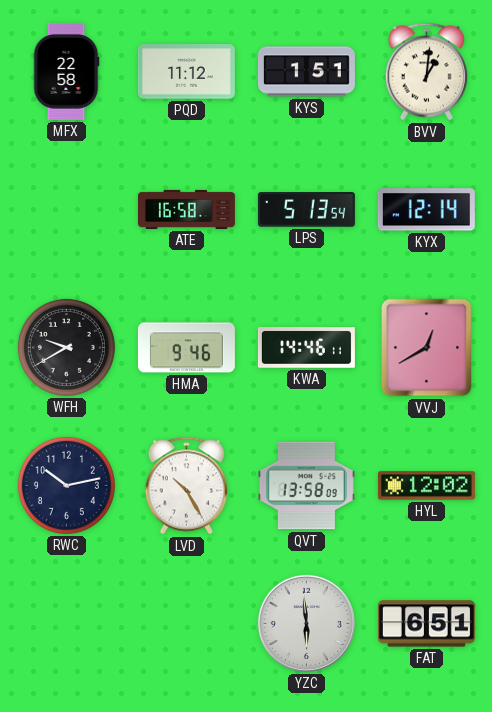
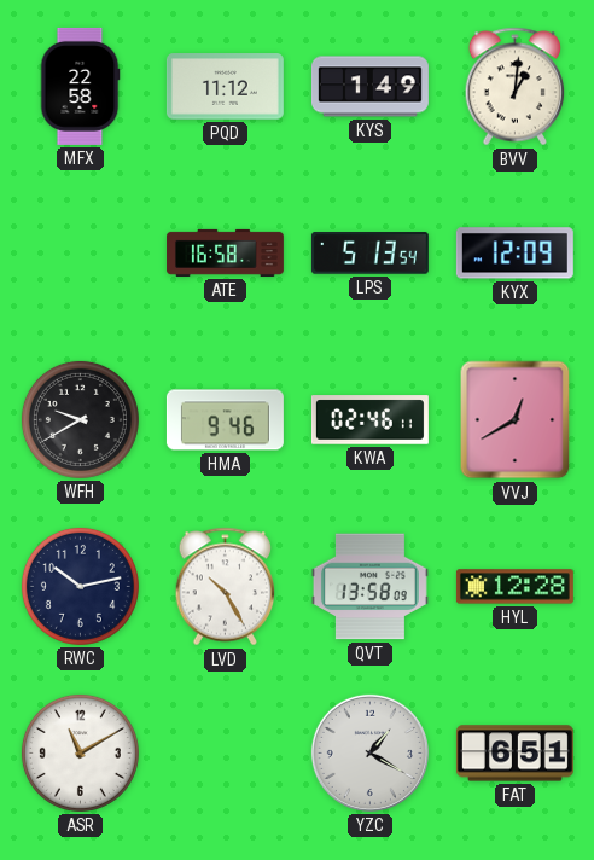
KYS: 1:51 -> 1:49 (369, 87)
KYX: 12:14 -> 12:09 (514, 254)
KWA: 14:46 -> 02:46 (369, 420)
HYL: 12:02 -> 12:28 (514, 587)
ASR: none -> 11:10 (80, 752)
YZC: 5:59 -> 1:20 (369, 752)
